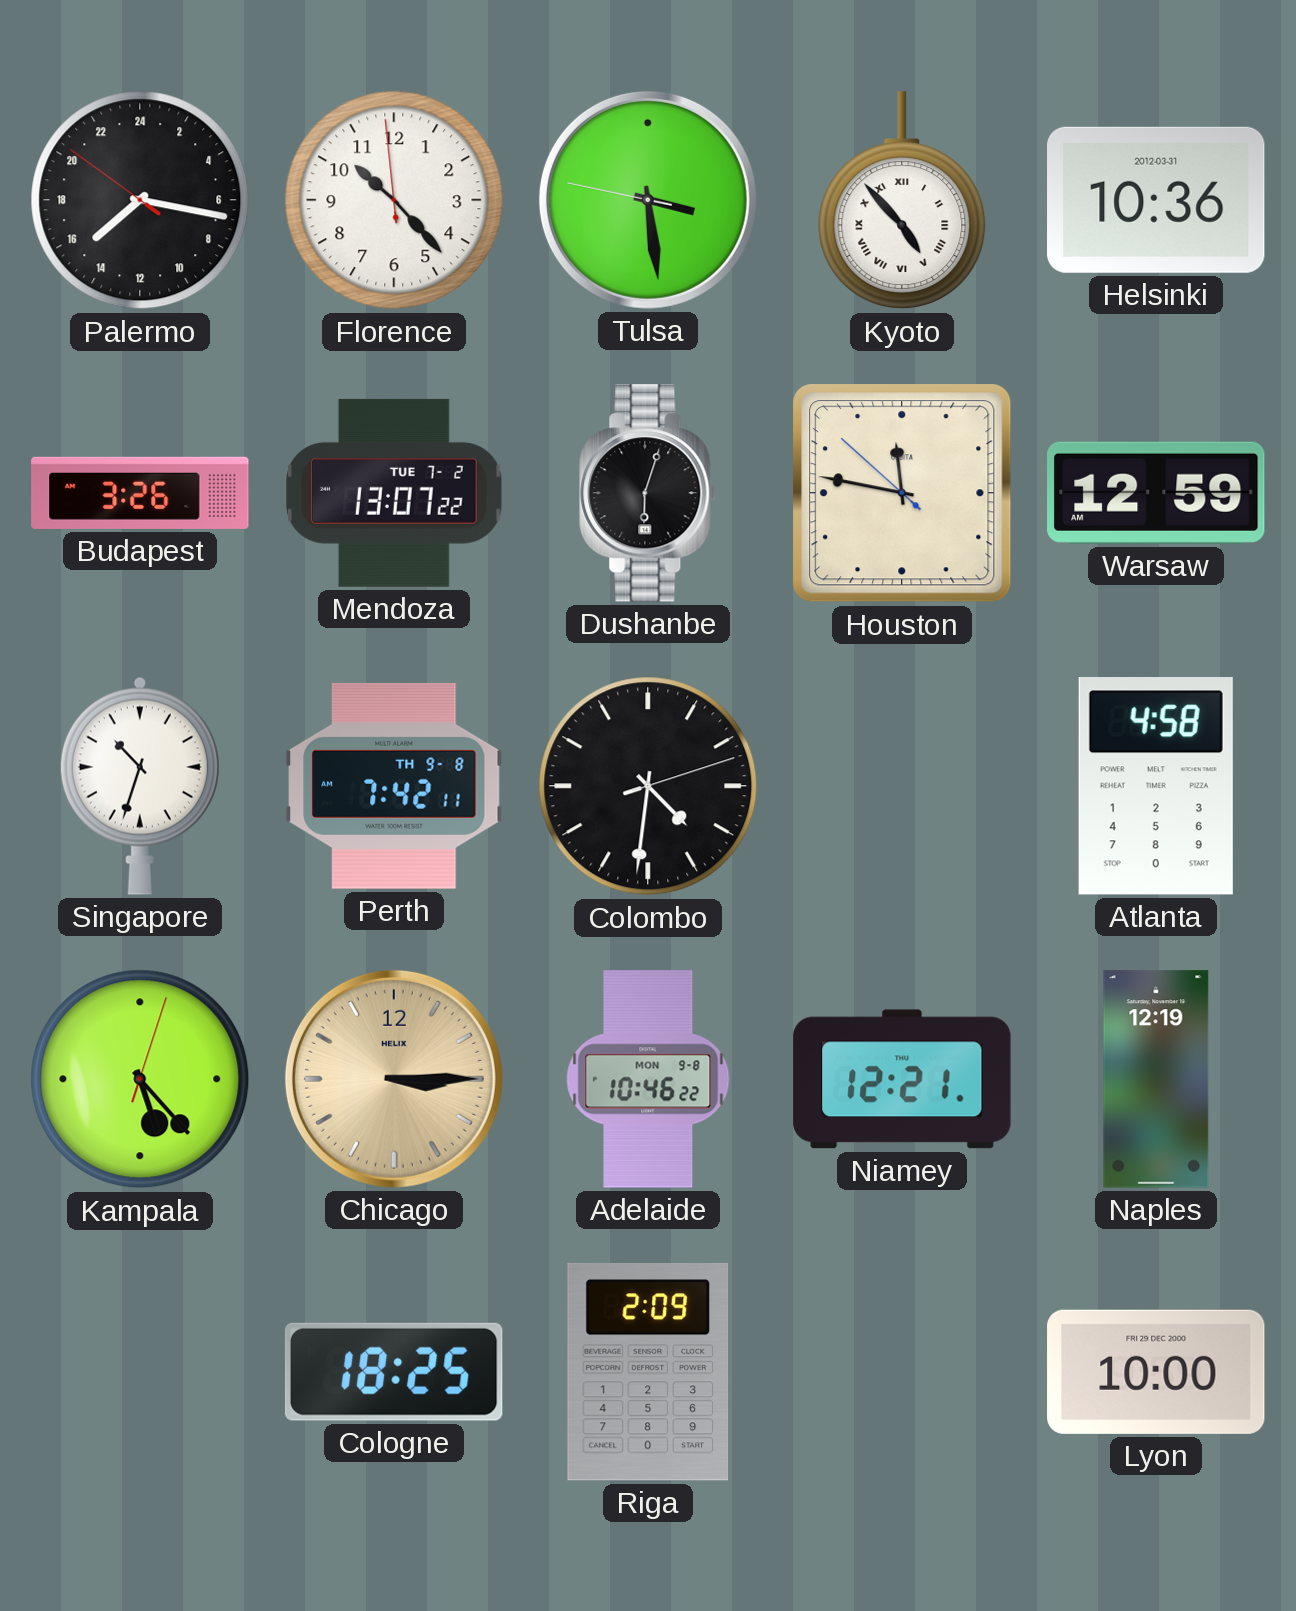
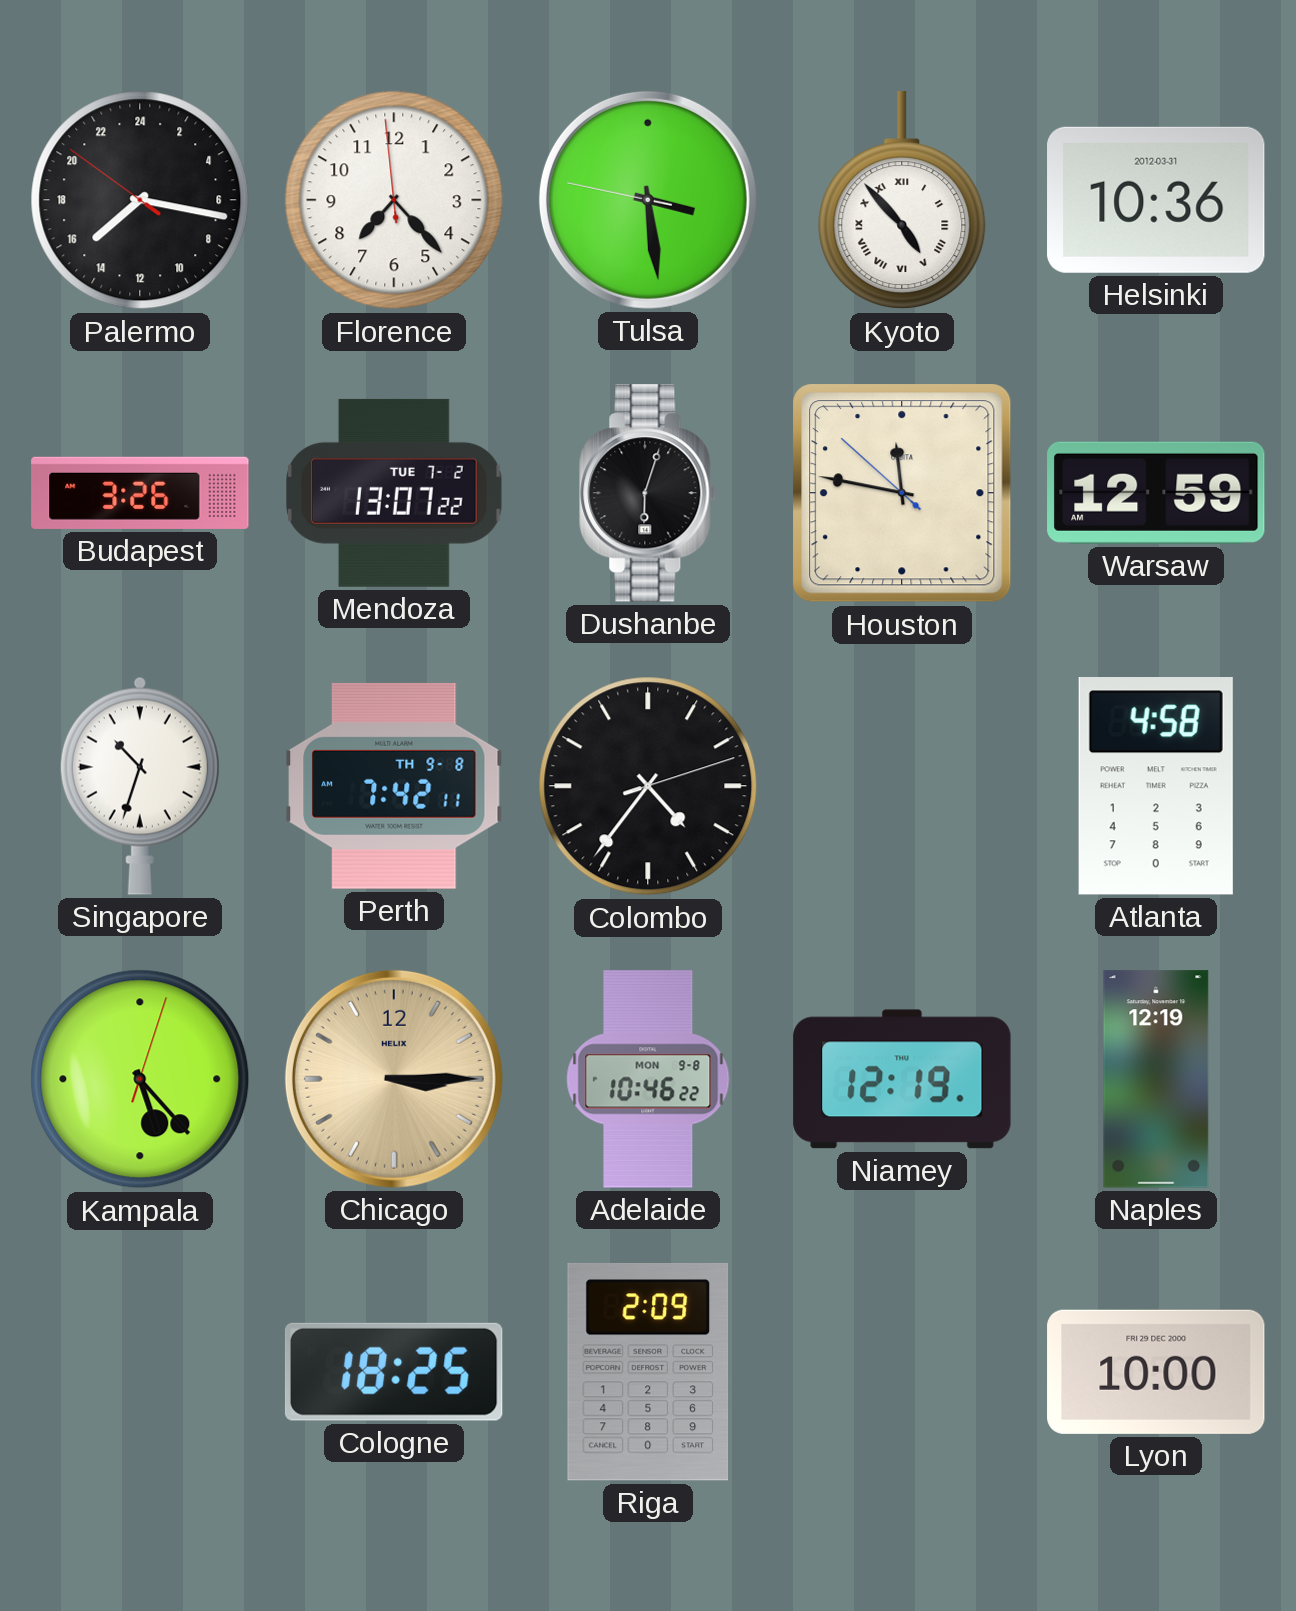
Florence: 10:22 -> 7:22 (394, 200)
Colombo: 4:31 -> 4:36 (648, 786)
Niamey: 12:21 -> 12:19 (902, 1079)
